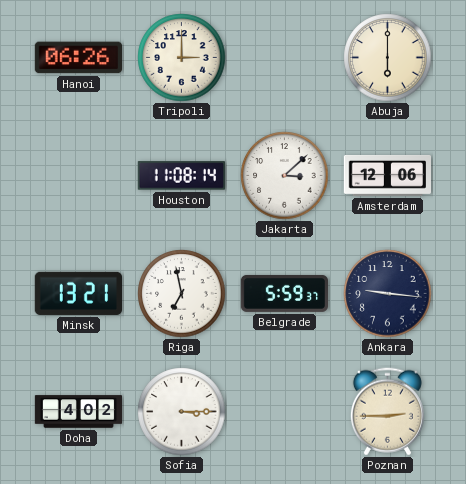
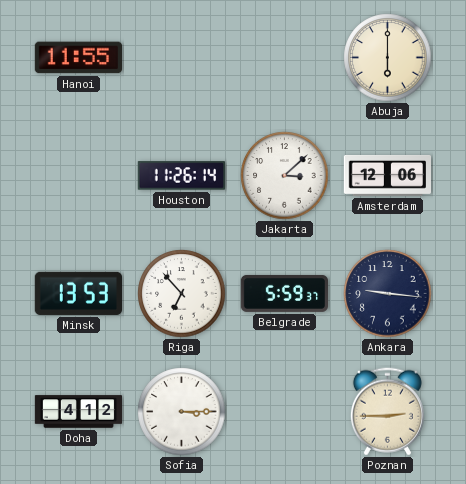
Hanoi: 06:26 -> 11:55 (78, 58)
Tripoli: 3:00 -> none (182, 58)
Houston: 11:08 -> 11:26 (181, 176)
Minsk: 13:21 -> 13:53 (78, 293)
Riga: 6:58 -> 6:53 (182, 294)
Doha: 4:02 -> 4:12 (79, 412)
